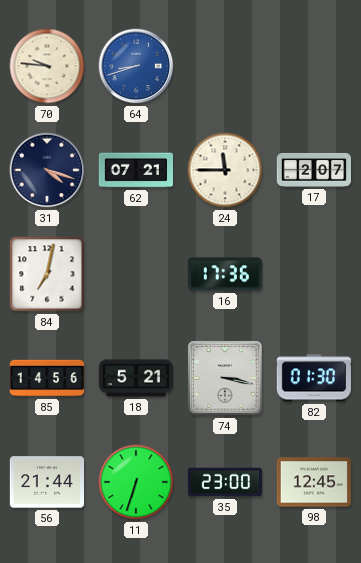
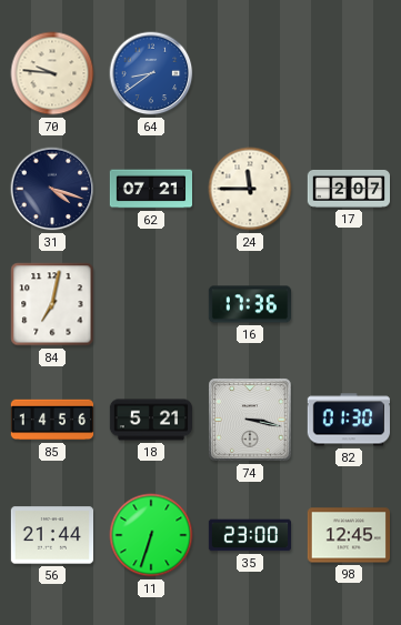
64: 8:42 -> 8:39 (151, 73)
